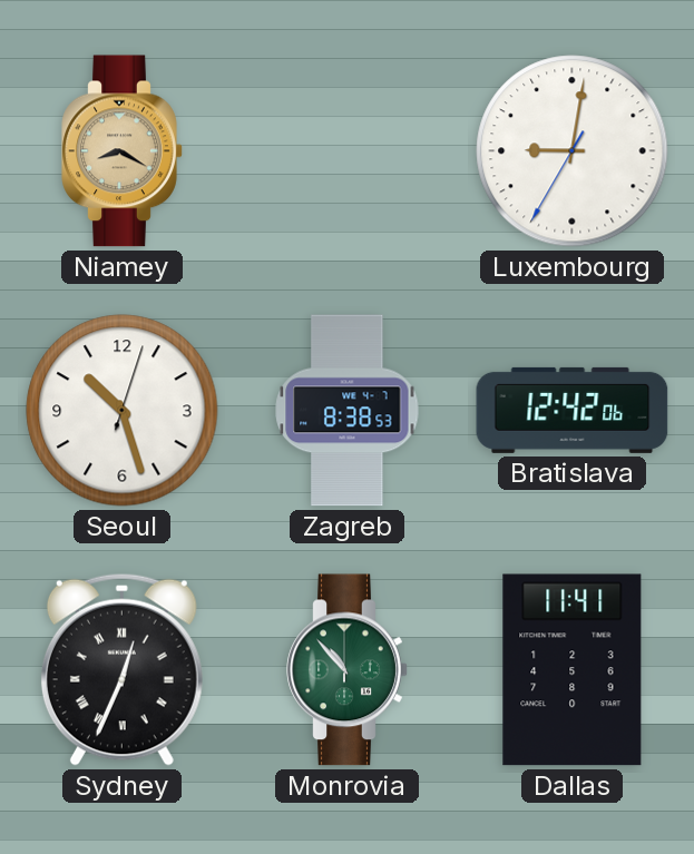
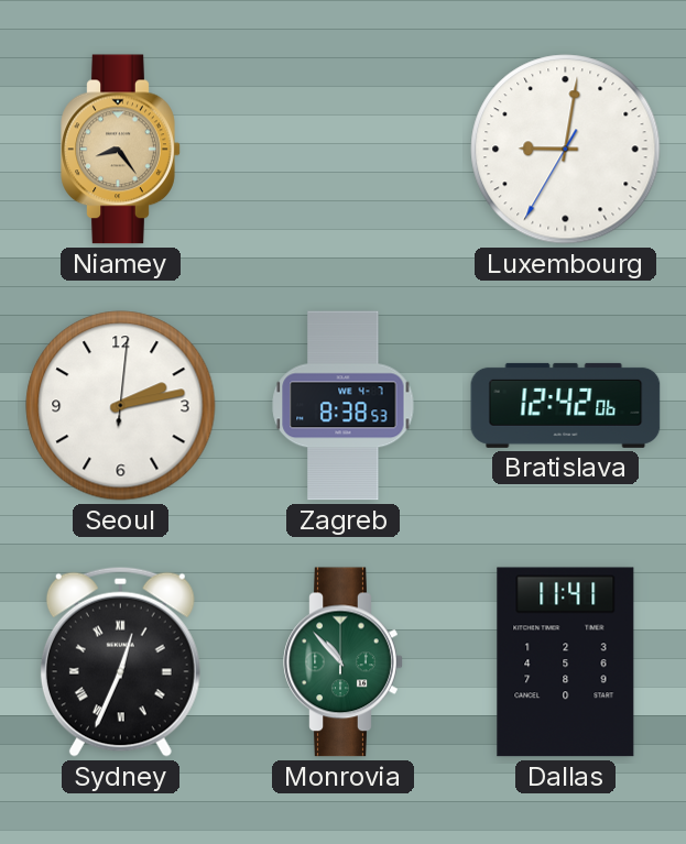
Niamey: 8:20 -> 8:24 (121, 150)
Seoul: 10:27 -> 2:13 (121, 406)
